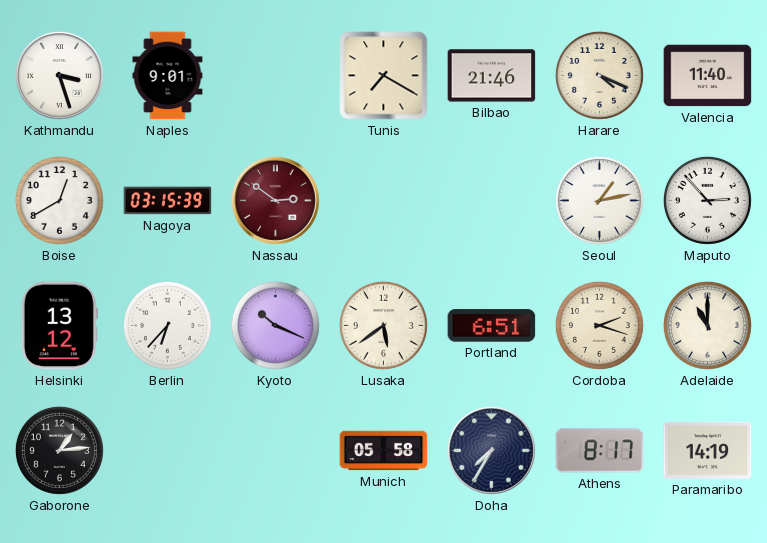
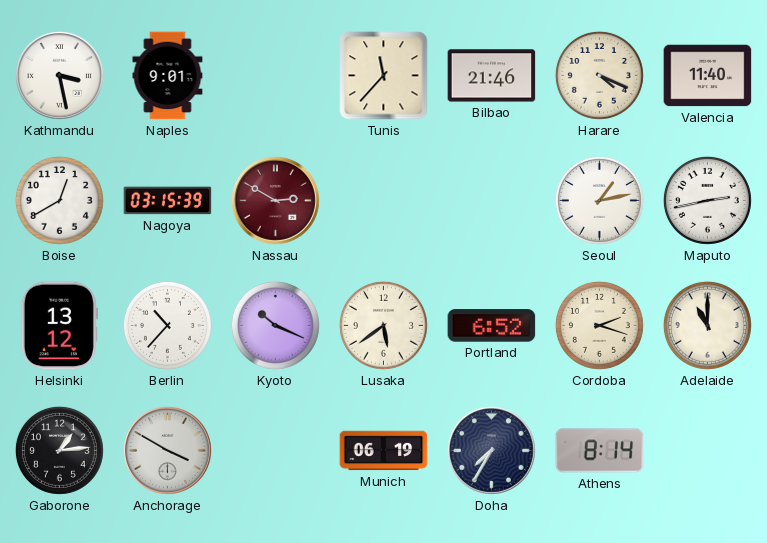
Kathmandu: 3:27 -> 3:28 (59, 75)
Tunis: 7:20 -> 11:37 (384, 76)
Nassau: 2:51 -> 2:50 (275, 200)
Maputo: 2:53 -> 2:43 (707, 200)
Berlin: 6:37 -> 10:37 (167, 325)
Portland: 6:51 -> 6:52 (492, 326)
Anchorage: none -> 3:50 (167, 450)
Munich: 05:58 -> 06:19 (384, 451)
Athens: 8:17 -> 8:14 (600, 451)
Paramaribo: 14:19 -> none (708, 450)
